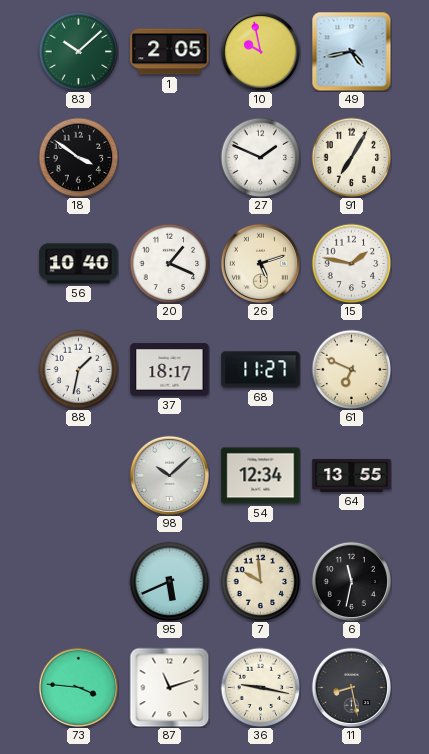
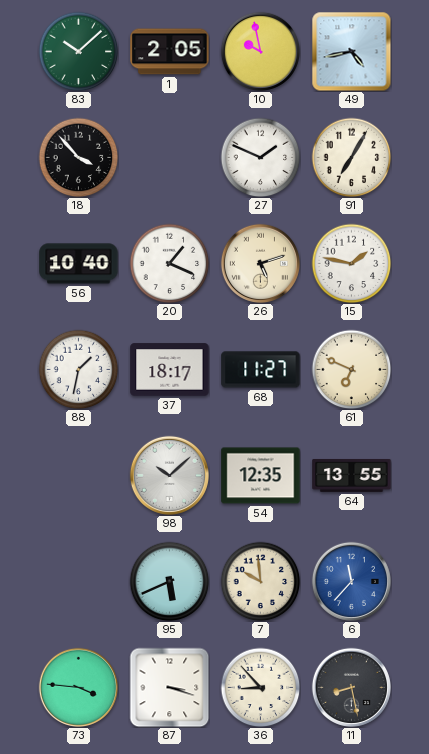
18: 3:51 -> 3:53 (78, 157)
54: 12:34 -> 12:35 (261, 476)
6: 11:32 -> 11:37 (351, 581)
6 dial: black -> blue (351, 581)
87: 11:12 -> 3:18 (169, 687)
36: 9:17 -> 8:53 (260, 687)
